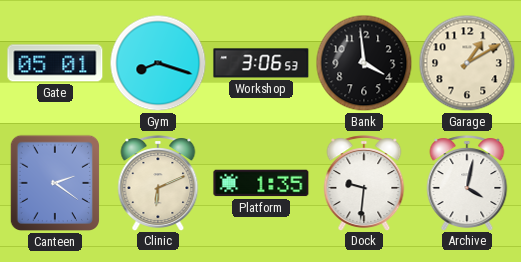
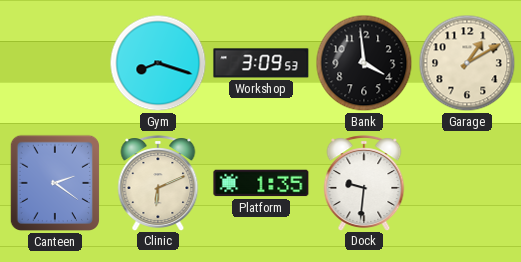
Gate: 05:01 -> none (55, 63)
Workshop: 3:06 -> 3:09 (261, 63)
Archive: 4:02 -> none (467, 183)
